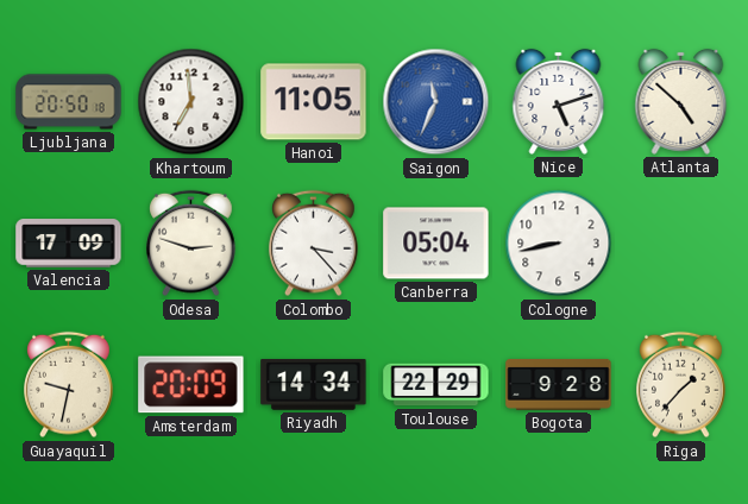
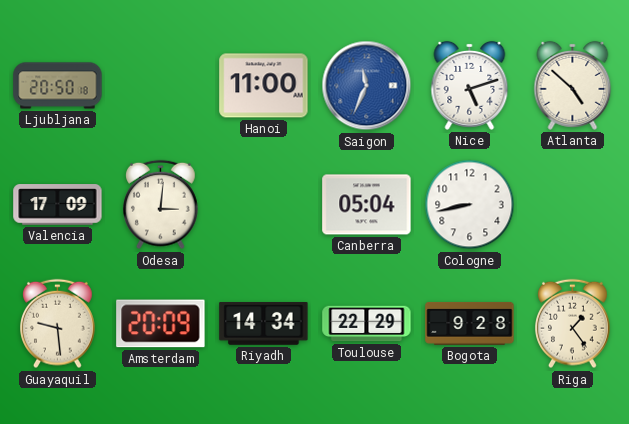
Khartoum: 6:59 -> none (191, 102)
Hanoi: 11:05 -> 11:00 (264, 86)
Odesa: 2:48 -> 3:01 (161, 205)
Colombo: 3:23 -> none (314, 244)
Guayaquil: 9:32 -> 9:29 (58, 324)
Riga: 1:37 -> 1:24 (573, 324)
